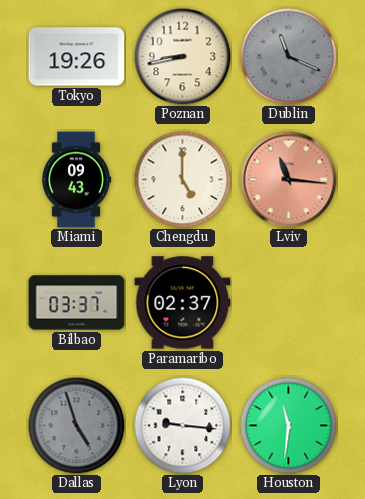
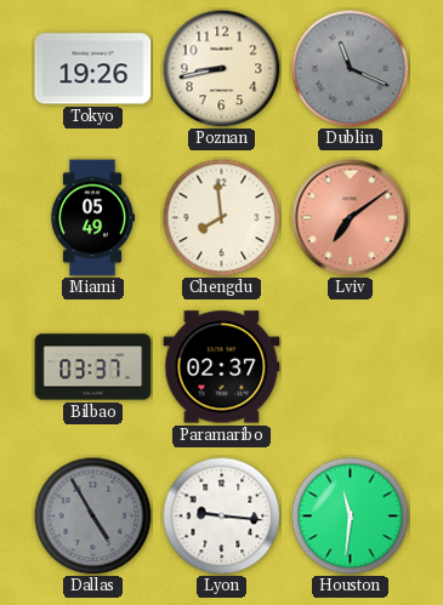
Miami: 09:43 -> 05:49 (92, 218)
Chengdu: 5:00 -> 7:59 (221, 217)
Lviv: 11:16 -> 7:09 (351, 218)
Dallas: 4:57 -> 4:55 (92, 515)
